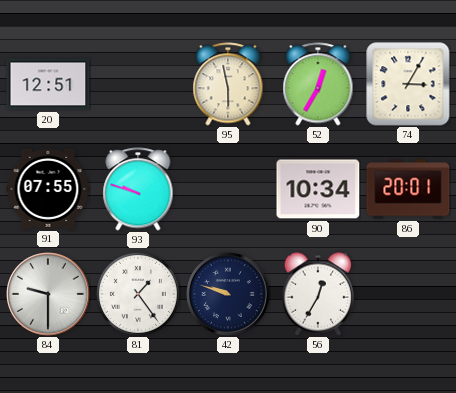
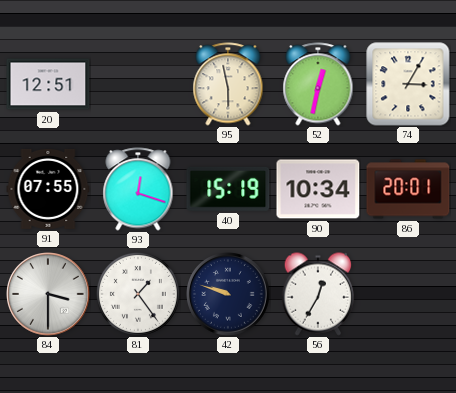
52: 12:35 -> 12:32 (318, 84)
93: 9:48 -> 12:18 (138, 189)
40: none -> 15:19 (228, 189)
84: 9:30 -> 3:30 (49, 295)
